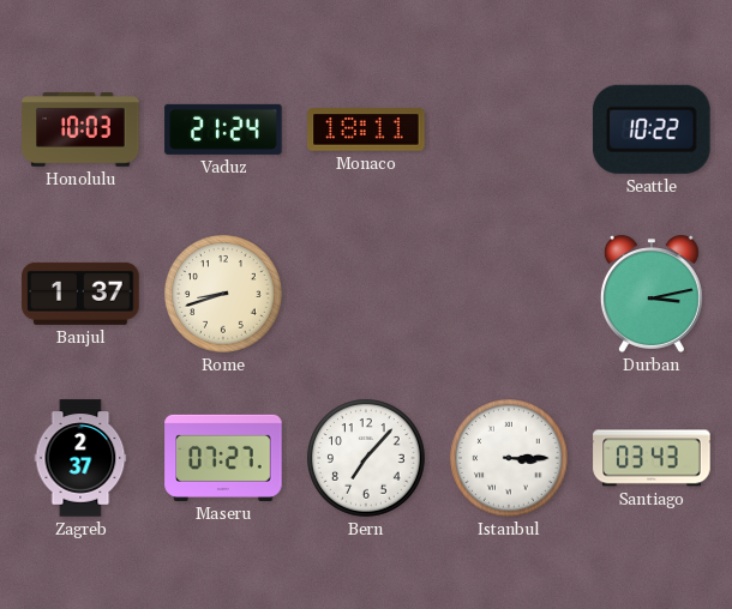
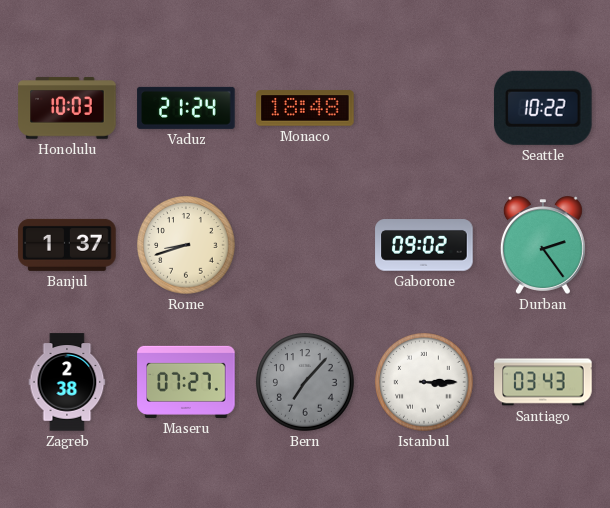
Monaco: 18:11 -> 18:48 (305, 108)
Gaborone: none -> 09:02 (424, 245)
Durban: 3:13 -> 2:24 (543, 245)
Zagreb: 2:37 -> 2:38 (67, 382)
Bern dial: white -> grey (305, 382)
